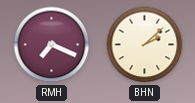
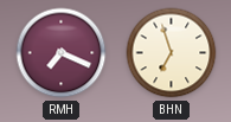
BHN: 2:08 -> 6:57 (172, 53)
